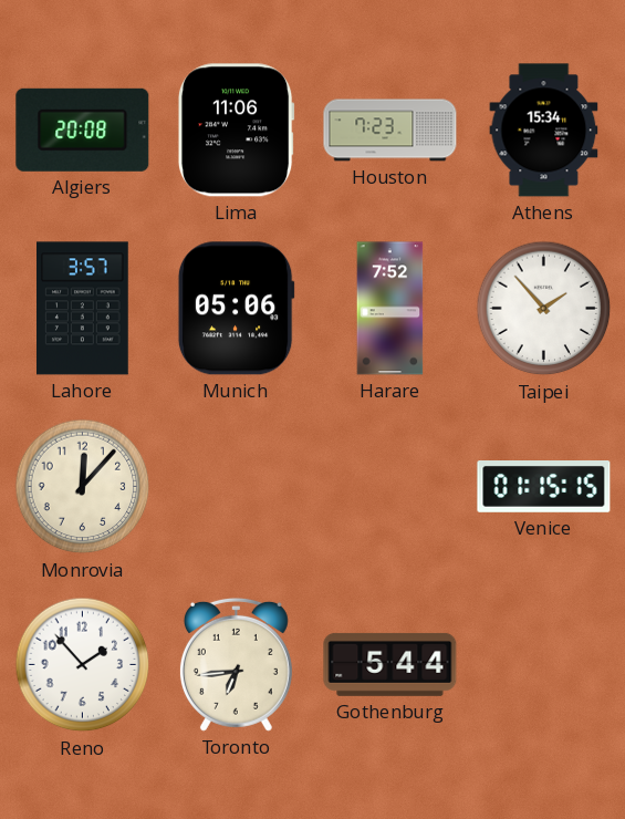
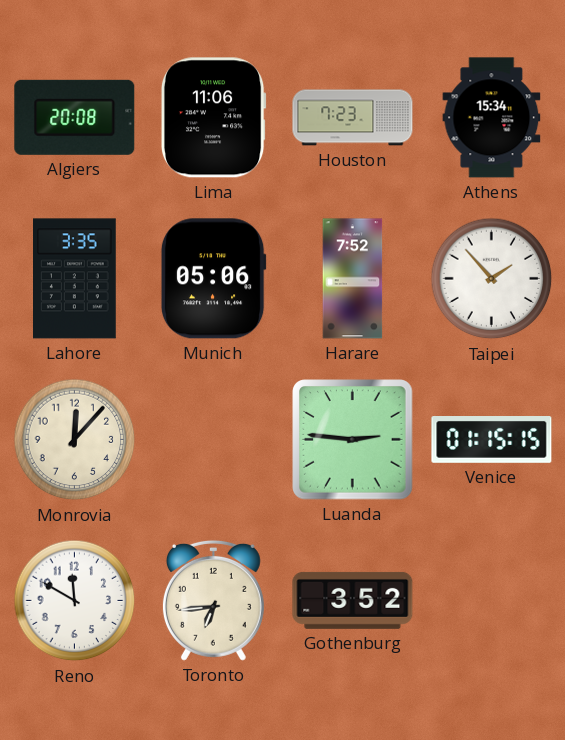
Lahore: 3:57 -> 3:35 (75, 279)
Luanda: none -> 2:46 (353, 440)
Reno: 1:53 -> 11:50 (75, 601)
Gothenburg: 5:44 -> 3:52 (353, 600)
